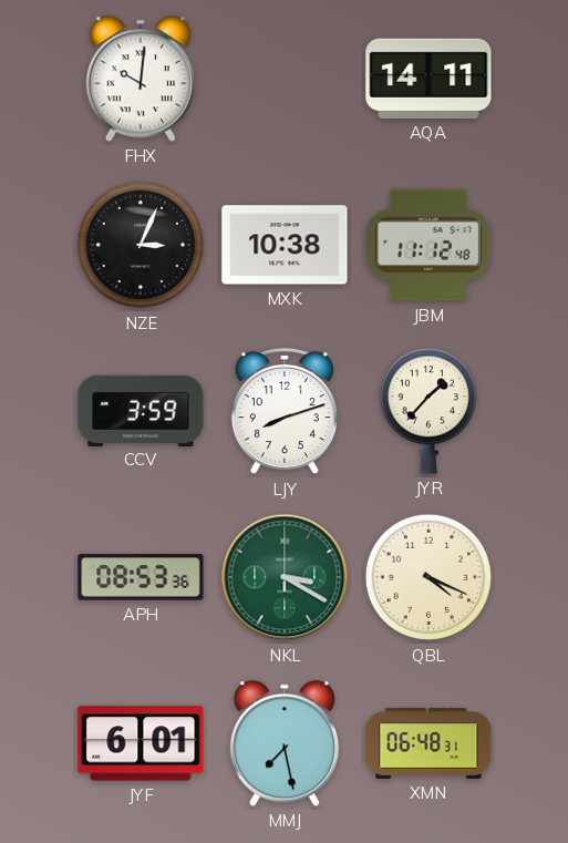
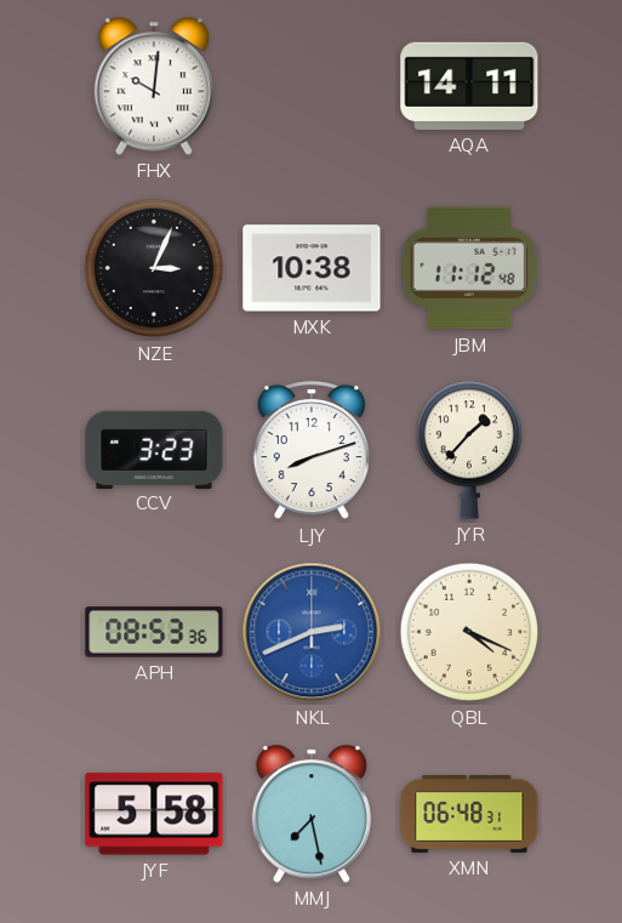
CCV: 3:59 -> 3:23 (154, 449)
NKL: 3:20 -> 2:41 (312, 632)
NKL dial: green -> blue (312, 632)
JYF: 6:01 -> 5:58 (154, 814)
